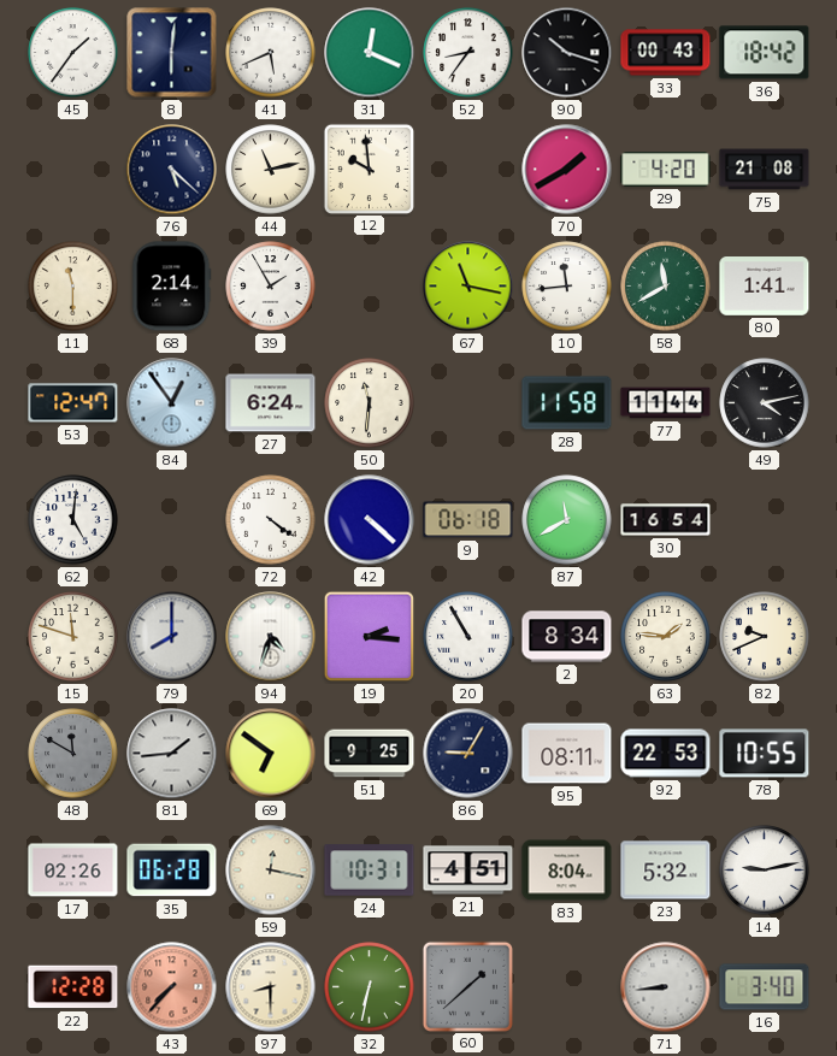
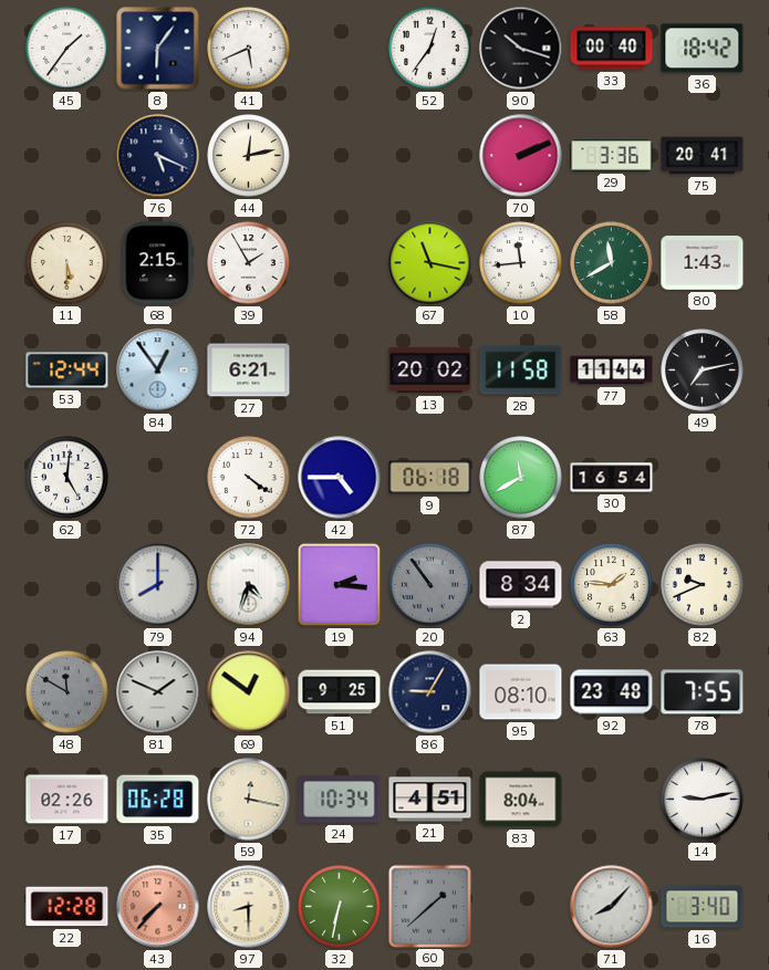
8: 6:01 -> 6:06 (158, 49)
31: 12:19 -> none (370, 53)
52: 8:36 -> 12:36 (430, 49)
33: 00:43 -> 00:40 (612, 49)
76: 5:22 -> 5:19 (158, 156)
44: 11:13 -> 12:13 (249, 156)
12: 9:59 -> none (369, 169)
70: 1:40 -> 2:11 (521, 156)
29: 4:20 -> 3:36 (612, 156)
75: 21:08 -> 20:41 (703, 156)
11: 11:30 -> 5:30 (67, 263)
68: 2:14 -> 2:15 (157, 263)
80: 1:41 -> 1:43 (703, 263)
53: 12:47 -> 12:44 (67, 371)
27: 6:24 -> 6:21 (249, 371)
50: 11:31 -> none (370, 403)
13: none -> 20:02 (430, 371)
49: 4:13 -> 7:13 (703, 371)
42: 4:22 -> 4:45 (340, 478)
15: 11:48 -> none (73, 637)
20: 10:55 -> 10:54 (430, 585)
20 dial: white -> grey (430, 585)
81: 1:44 -> 1:49 (158, 692)
69: 6:51 -> 12:51 (249, 692)
95: 08:11 -> 08:10 (521, 692)
92: 22:53 -> 23:48 (612, 692)
78: 10:55 -> 7:55 (703, 692)
24: 10:31 -> 10:34 (340, 800)
23: 5:32 -> none (666, 871)
71: 8:44 -> 8:07 (612, 907)
